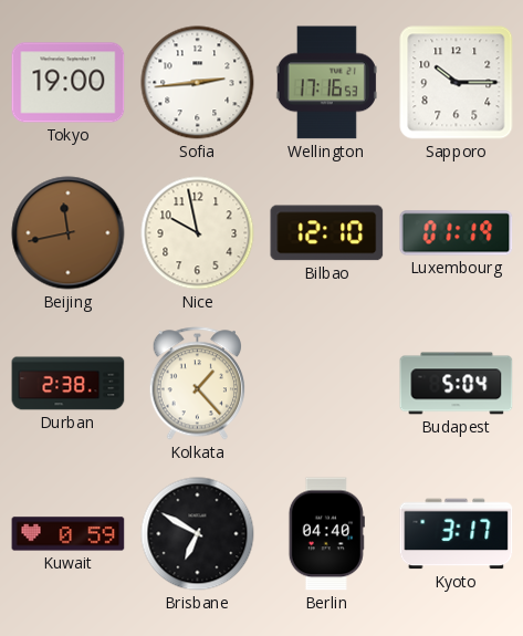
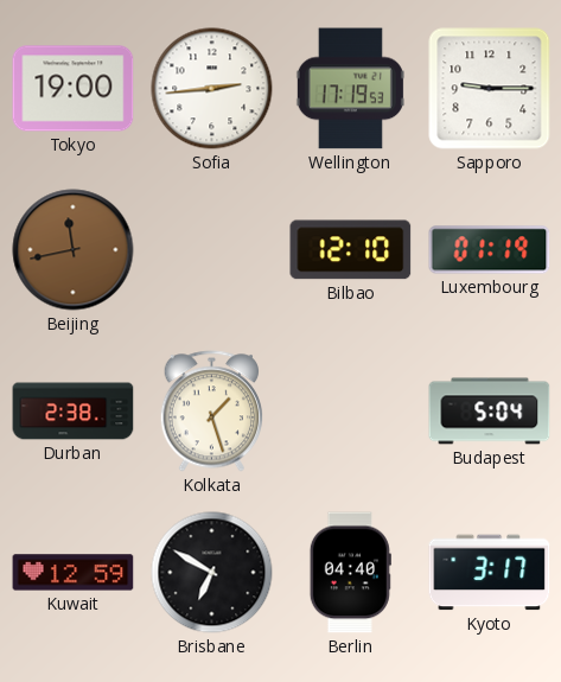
Wellington: 17:16 -> 17:19 (350, 89)
Sapporo: 10:15 -> 9:15 (490, 89)
Nice: 9:58 -> none (198, 233)
Kolkata: 1:23 -> 1:27 (212, 412)
Kuwait: 0:59 -> 12:59 (74, 573)
